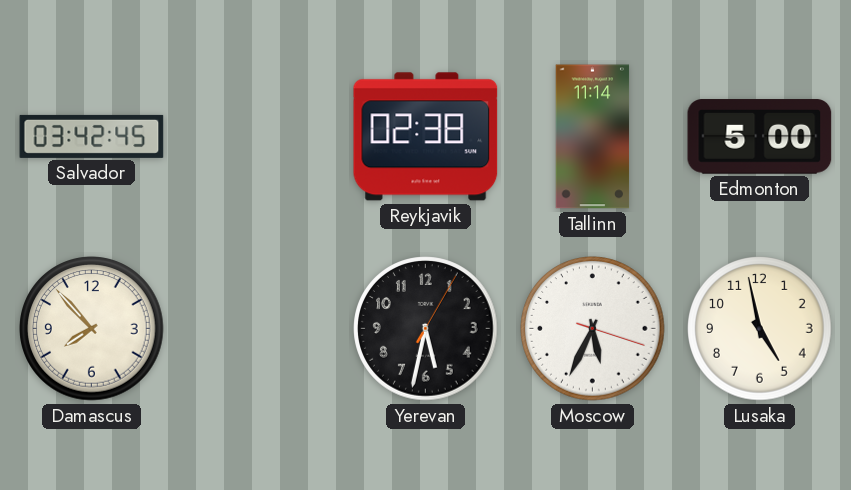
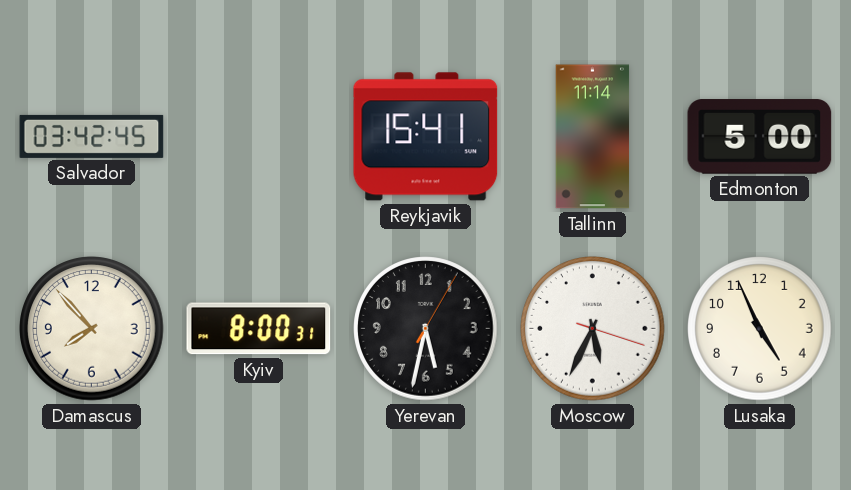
Reykjavik: 02:38 -> 15:41 (426, 137)
Kyiv: none -> 8:00 (259, 329)
Lusaka: 4:58 -> 4:56 (760, 329)
